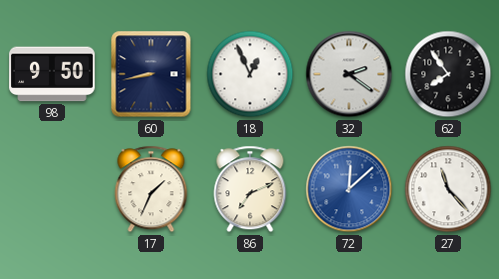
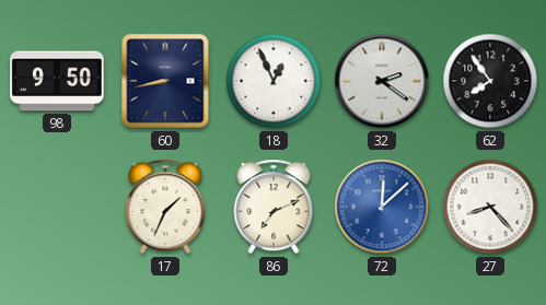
27: 11:23 -> 8:23 (490, 207)
